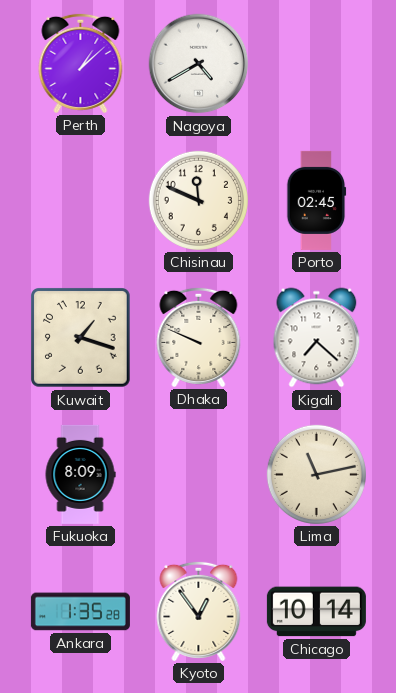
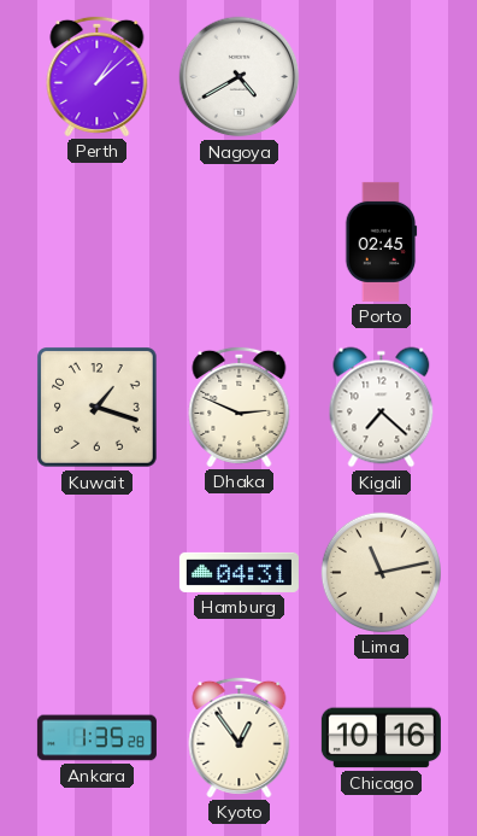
Chisinau: 11:49 -> none (198, 200)
Dhaka: 9:49 -> 2:49 (240, 407)
Fukuoka: 8:09 -> none (80, 474)
Hamburg: none -> 04:31 (238, 572)
Chicago: 10:14 -> 10:16 (381, 738)
